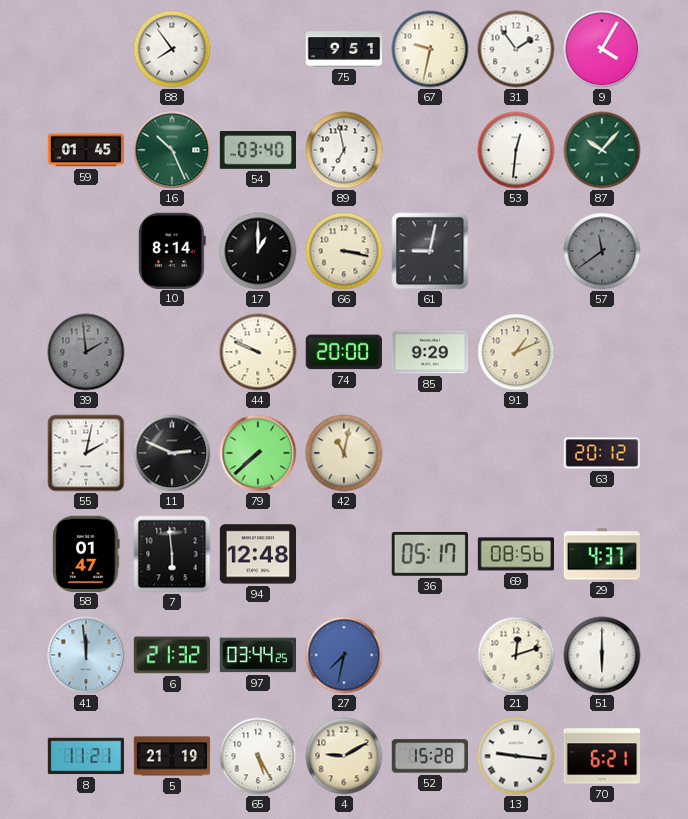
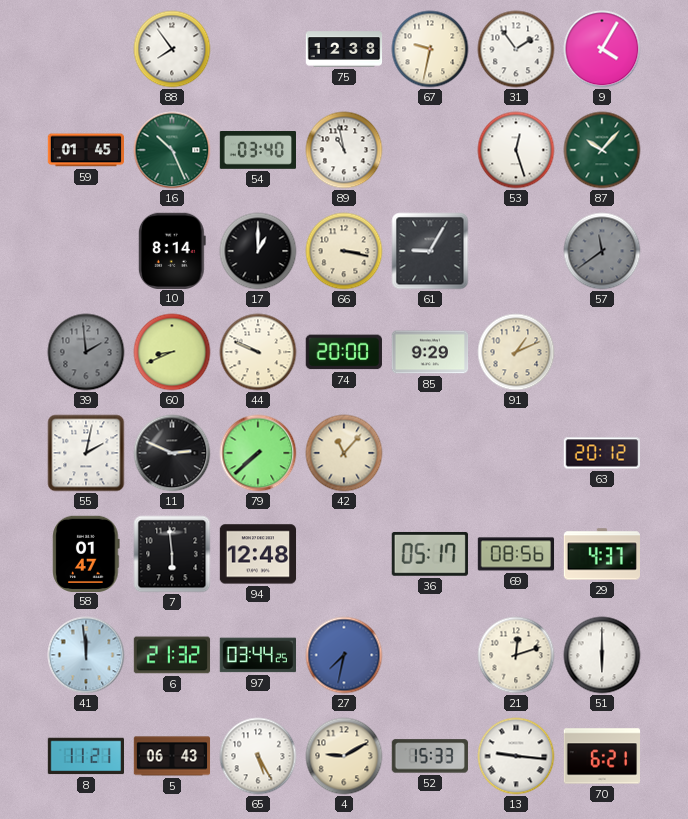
75: 9:51 -> 12:38 (344, 49)
89: 6:58 -> 10:58 (344, 150)
53: 12:31 -> 12:27 (516, 150)
61: 9:02 -> 9:05 (430, 251)
60: none -> 8:41 (172, 352)
42: 11:02 -> 11:07 (344, 453)
5: 21:19 -> 06:43 (172, 756)
52: 15:28 -> 15:33 (429, 756)
